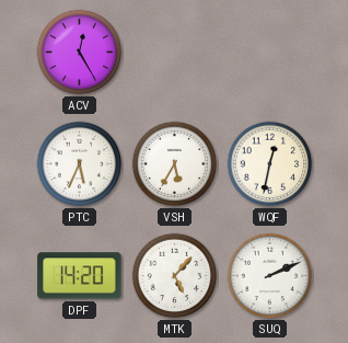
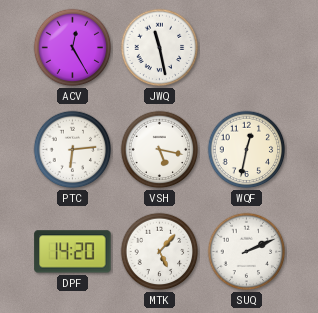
JWQ: none -> 11:28 (160, 48)
PTC: 5:34 -> 6:14 (73, 150)
VSH: 5:35 -> 5:17 (160, 150)
